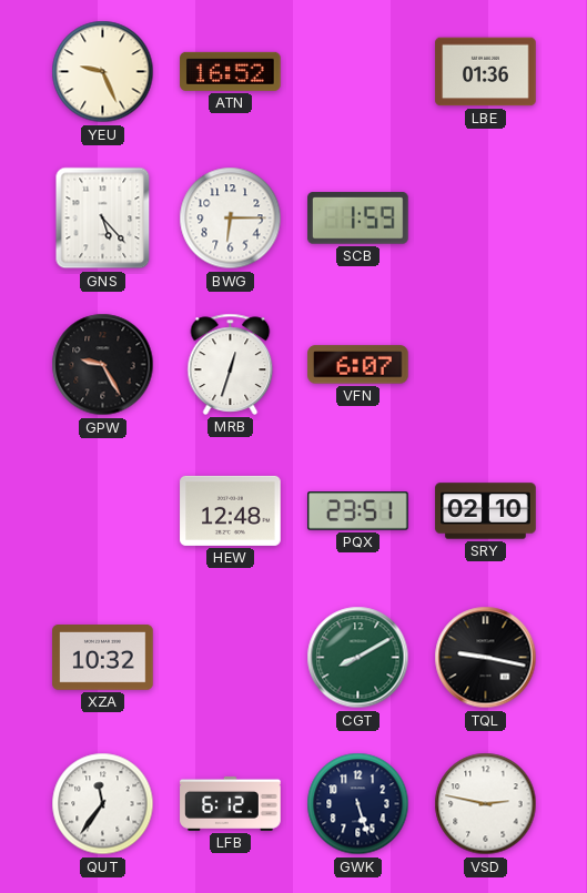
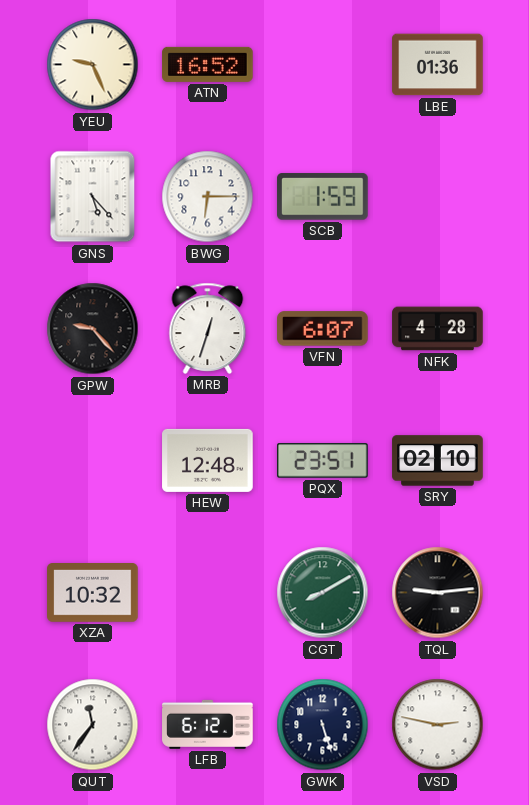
GPW: 9:25 -> 9:23 (93, 329)
NFK: none -> 4:28 (438, 329)
TQL: 9:17 -> 9:14 (438, 593)
